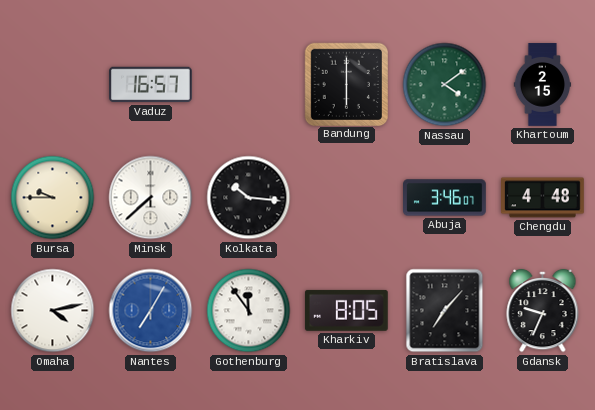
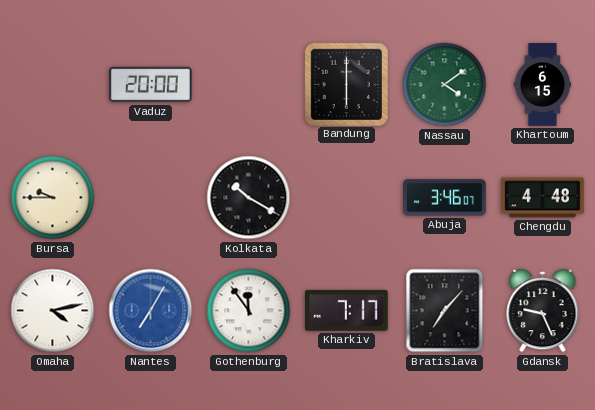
Vaduz: 16:57 -> 20:00 (151, 85)
Khartoum: 2:15 -> 6:15 (543, 85)
Minsk: 7:38 -> none (151, 198)
Kolkata: 10:16 -> 10:20 (249, 198)
Kharkiv: 8:05 -> 7:17 (346, 310)
Gdansk: 9:34 -> 9:26 (543, 311)
